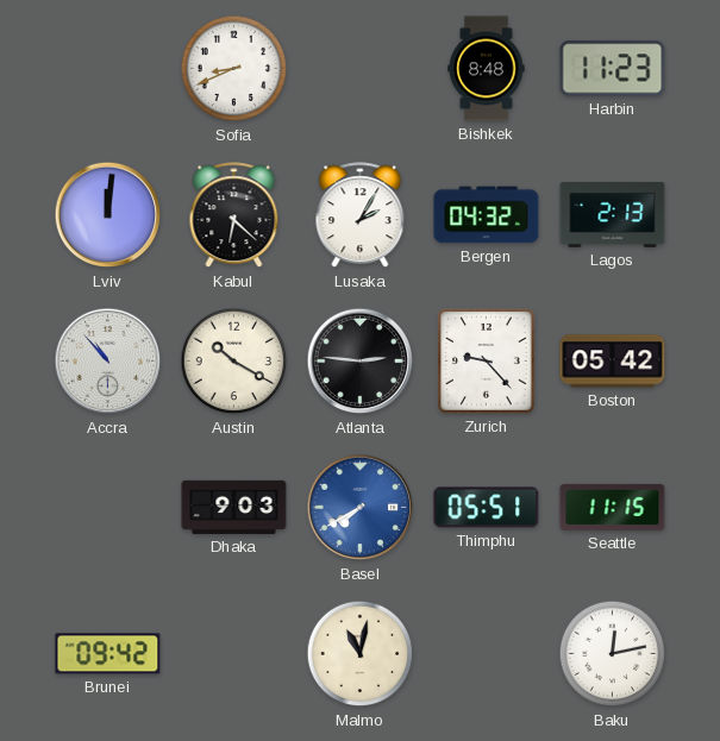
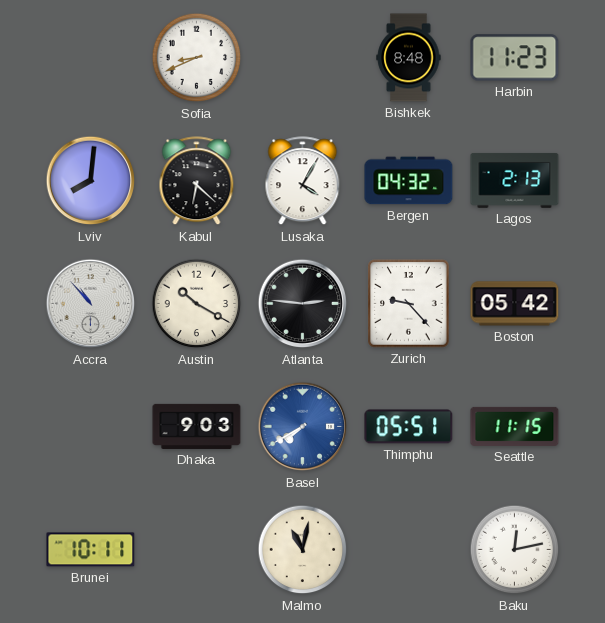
Lviv: 12:01 -> 8:01 (91, 181)
Lusaka: 2:05 -> 4:05 (303, 181)
Brunei: 09:42 -> 10:11 (91, 550)
